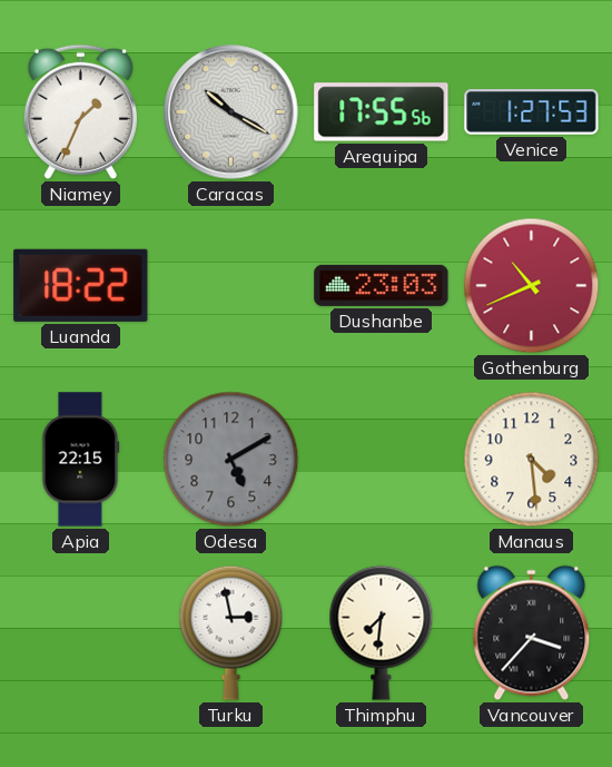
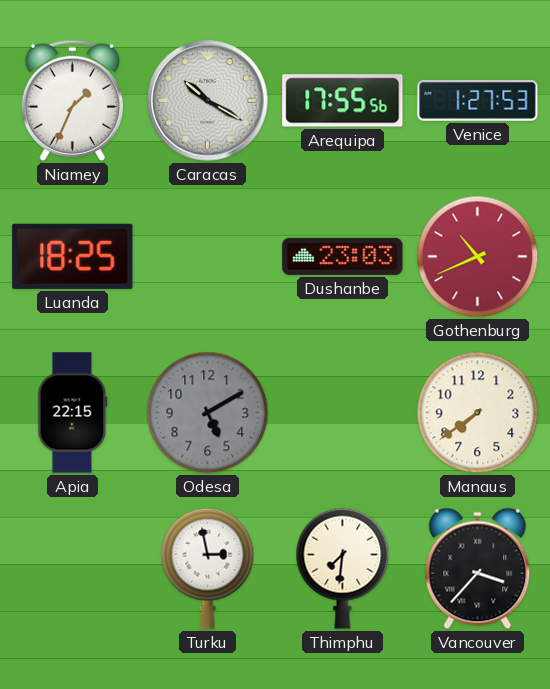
Luanda: 18:22 -> 18:25 (73, 256)
Manaus: 4:29 -> 7:39 (478, 413)
